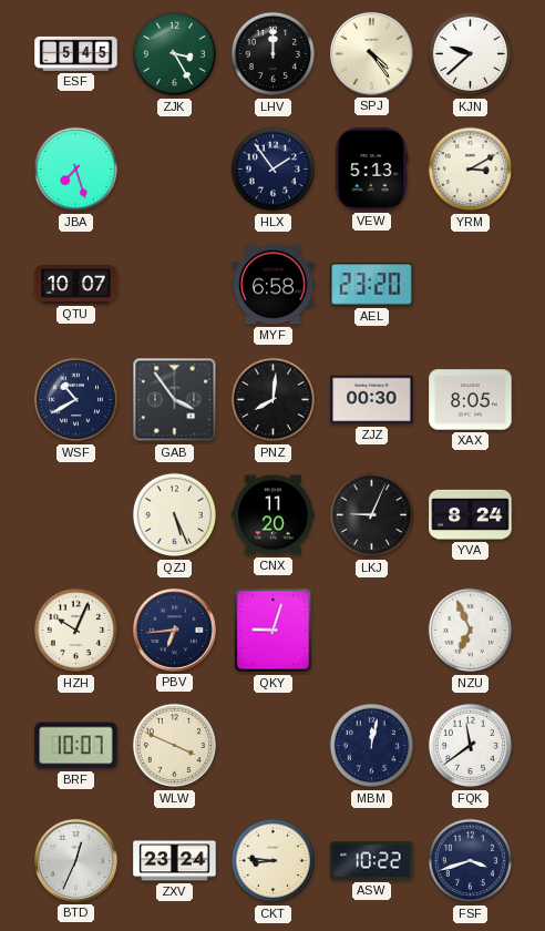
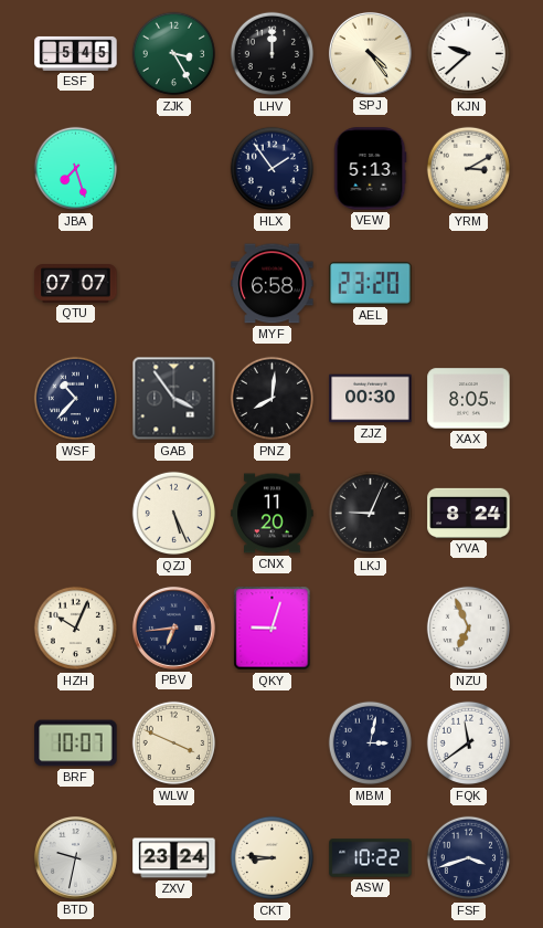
QTU: 10:07 -> 07:07 (76, 284)
WSF: 10:40 -> 10:37 (76, 399)
MBM: 12:02 -> 3:02 (371, 744)
BTD: 12:34 -> 9:32 (75, 857)
